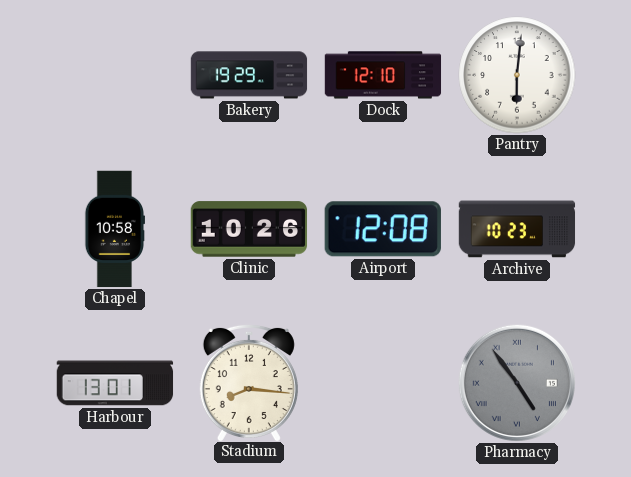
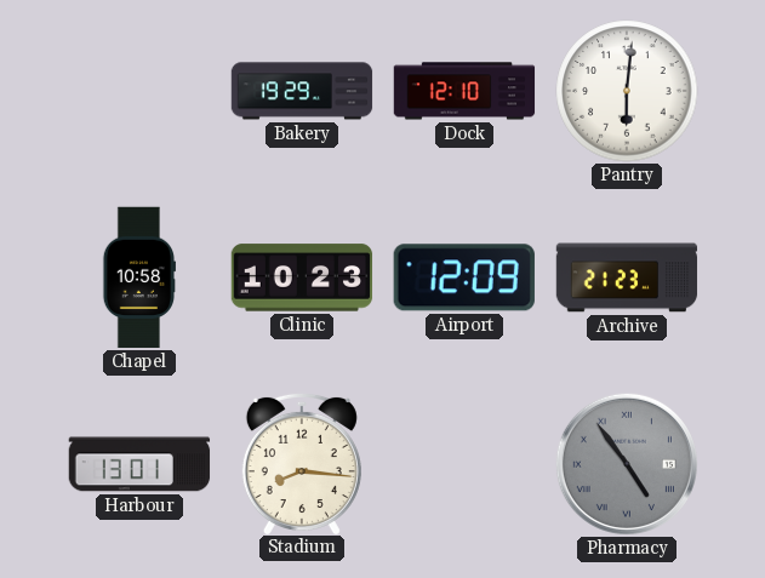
Clinic: 10:26 -> 10:23 (302, 277)
Airport: 12:08 -> 12:09 (464, 277)
Archive: 10:23 -> 21:23 (627, 277)
